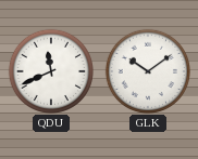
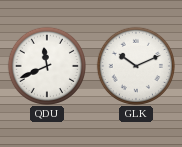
GLK: 10:09 -> 10:11 (135, 65)
